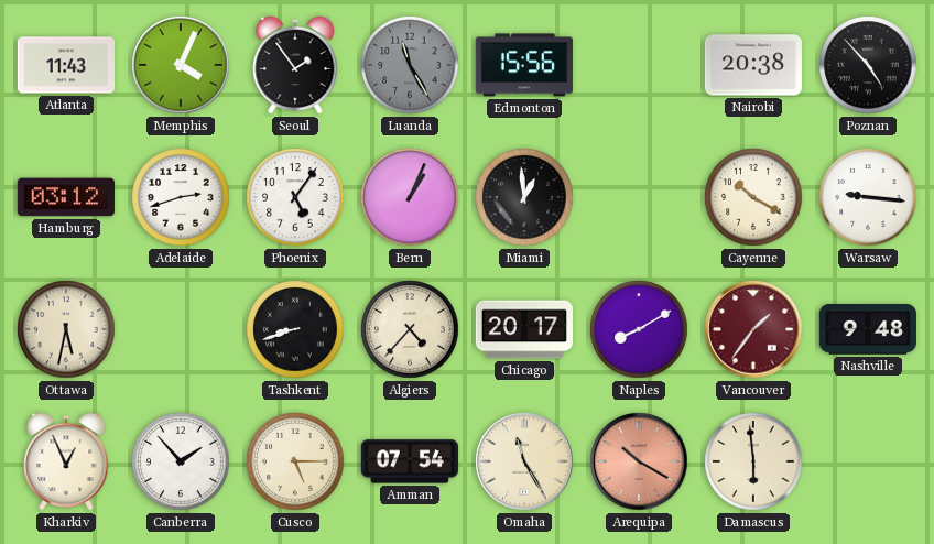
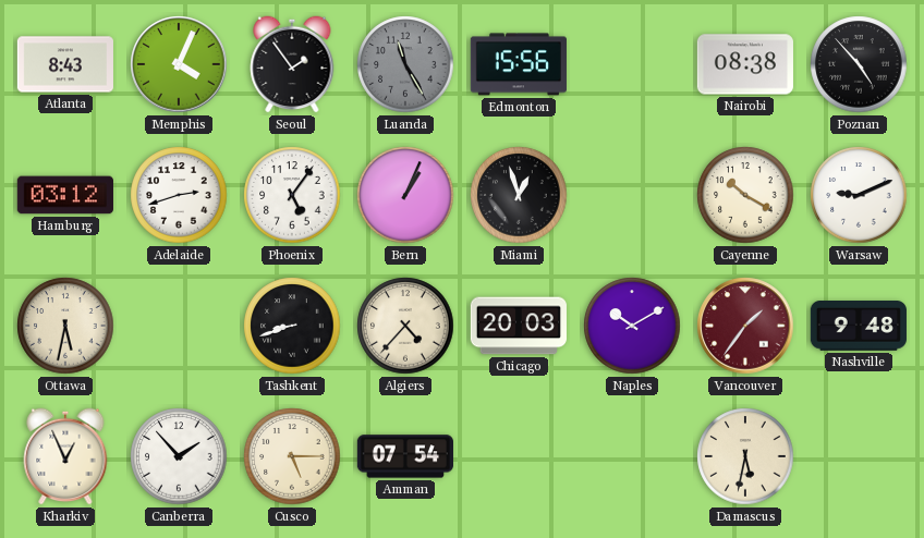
Atlanta: 11:43 -> 8:43 (65, 64)
Nairobi: 20:38 -> 08:38 (745, 64)
Miami: 12:59 -> 12:57 (519, 195)
Warsaw: 9:16 -> 9:11 (859, 195)
Chicago: 20:17 -> 20:03 (519, 326)
Naples: 8:10 -> 10:10 (632, 326)
Omaha: 11:25 -> none (524, 461)
Arequipa: 10:20 -> none (639, 461)
Damascus: 5:59 -> 5:32 (745, 456)
